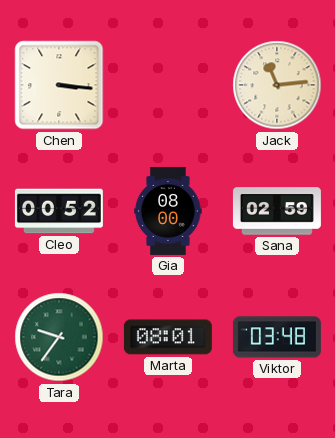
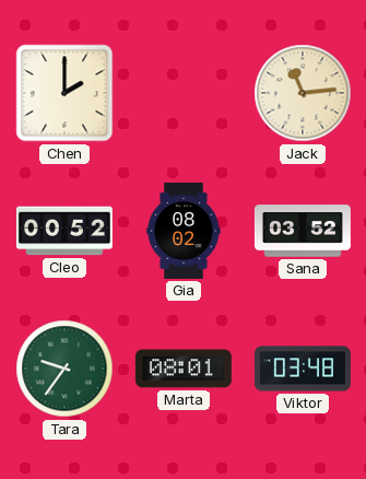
Chen: 3:16 -> 2:00 (64, 93)
Gia: 08:00 -> 08:02 (184, 231)
Sana: 02:59 -> 03:52 (303, 231)
